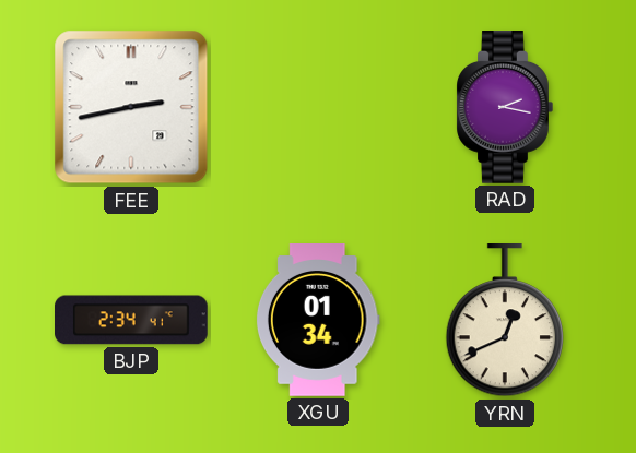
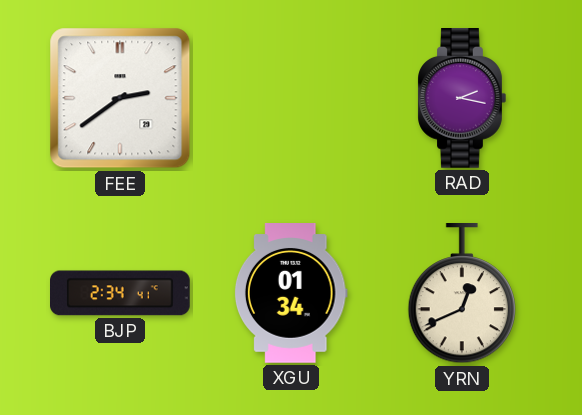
FEE: 2:43 -> 2:39 (120, 98)
